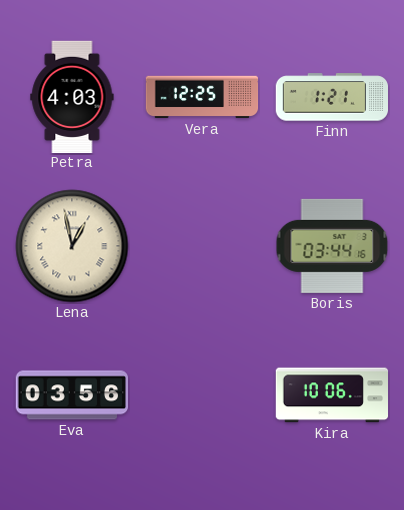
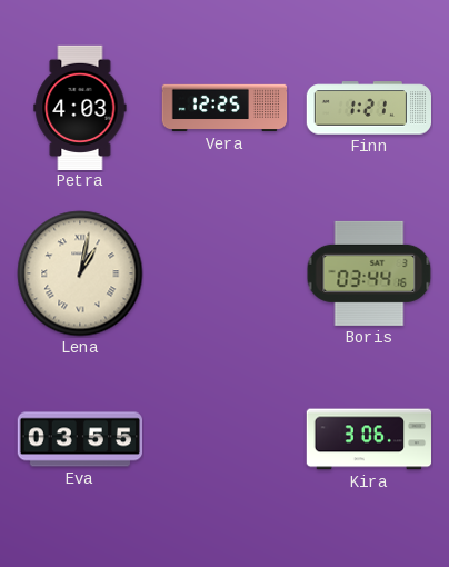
Lena: 12:58 -> 1:02 (80, 273)
Eva: 03:56 -> 03:55 (79, 439)
Kira: 10:06 -> 3:06 (369, 439)
